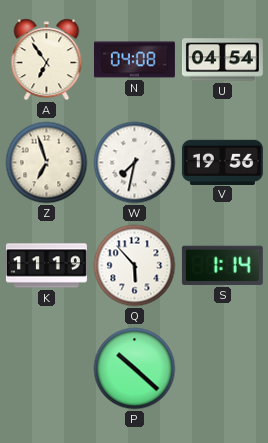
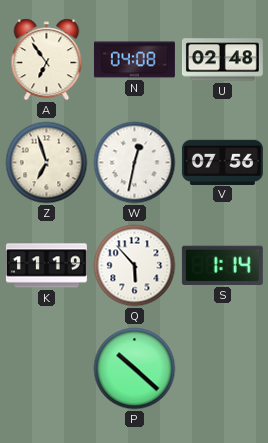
U: 04:54 -> 02:48 (222, 60)
W: 7:32 -> 12:32 (135, 163)
V: 19:56 -> 07:56 (222, 162)
